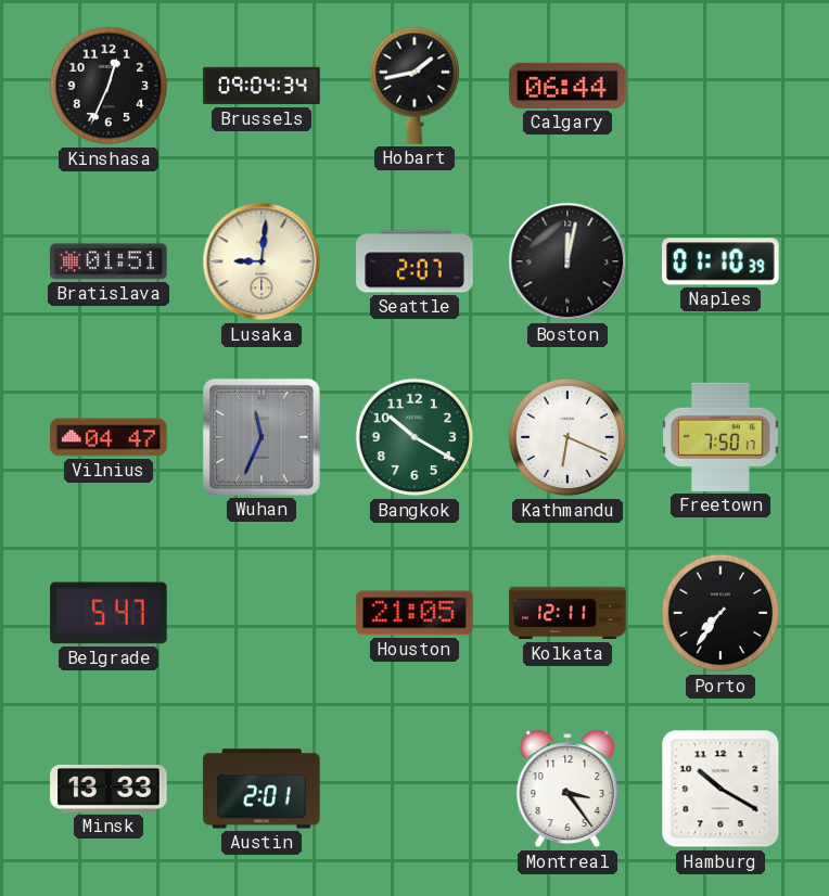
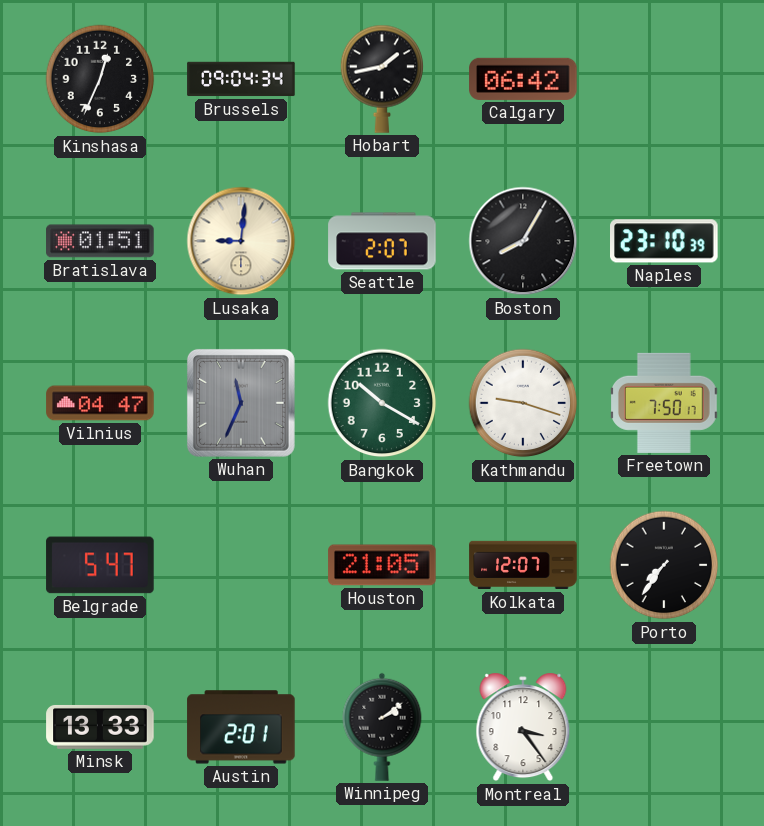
Calgary: 06:44 -> 06:42 (523, 79)
Boston: 12:02 -> 8:05 (523, 241)
Naples: 01:10 -> 23:10 (665, 241)
Kathmandu: 6:19 -> 9:18 (523, 403)
Kolkata: 12:11 -> 12:07 (523, 565)
Winnipeg: none -> 2:09 (382, 727)
Hamburg: 10:20 -> none (720, 789)
